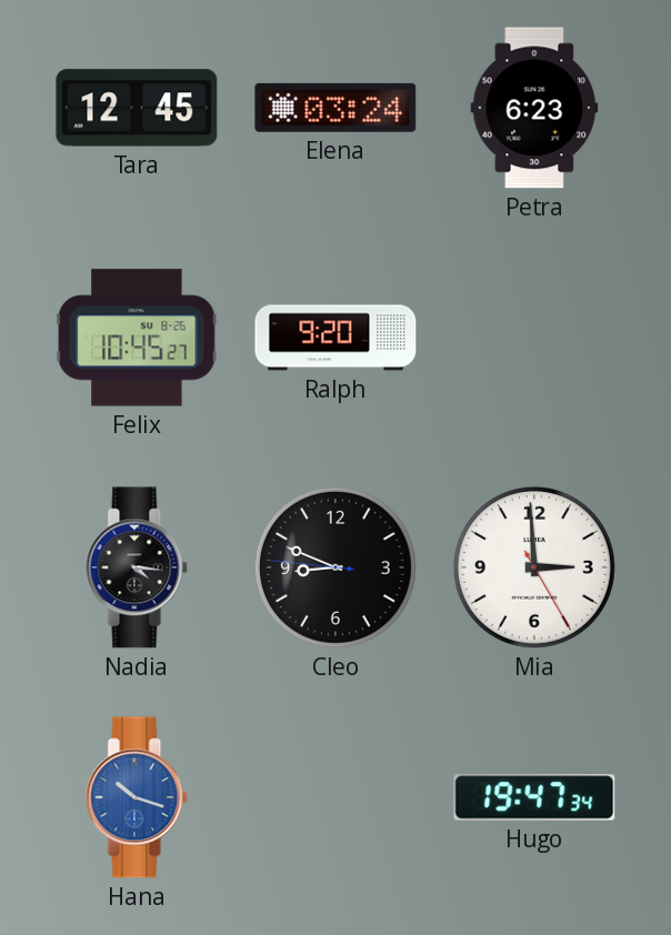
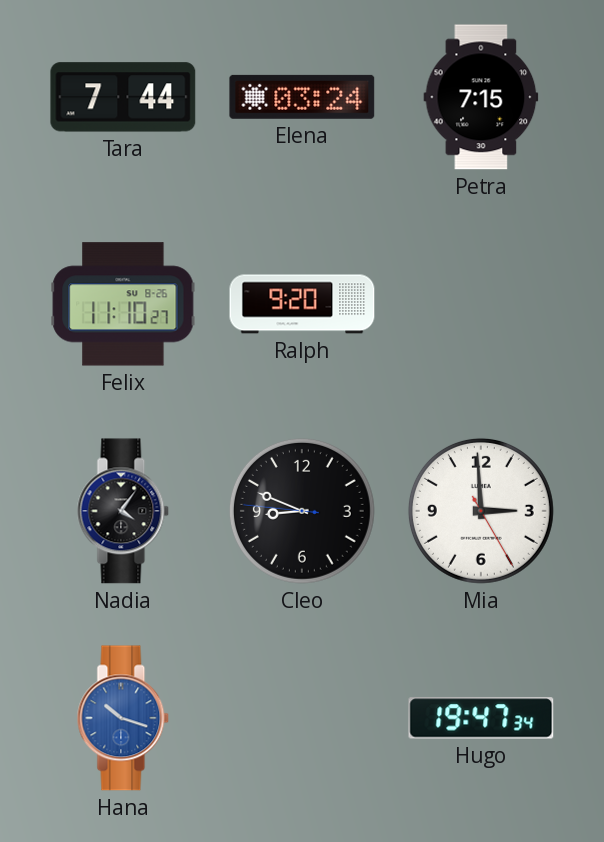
Tara: 12:45 -> 7:44 (123, 97)
Petra: 6:23 -> 7:15 (481, 97)
Felix: 10:45 -> 11:10 (123, 304)
Nadia: 4:16 -> 4:06 (123, 511)
